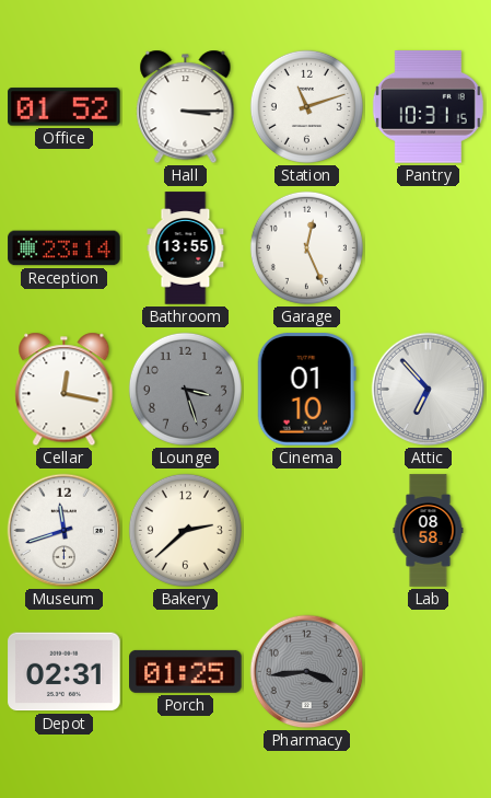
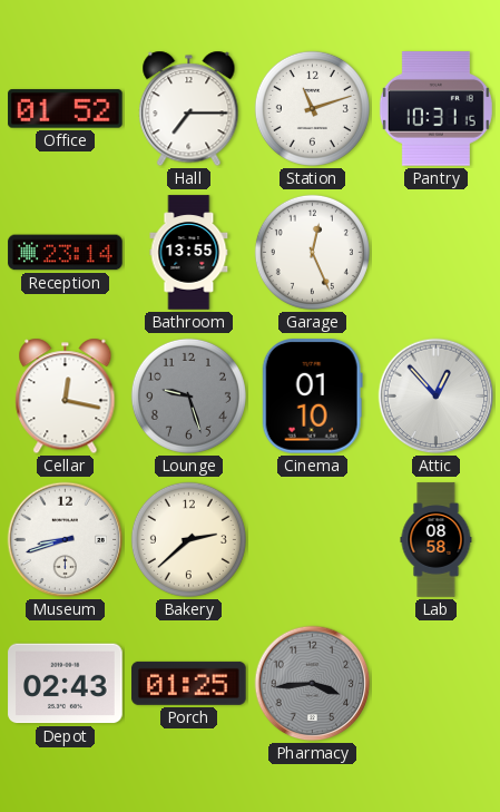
Hall: 3:15 -> 7:15 (189, 109)
Lounge: 3:27 -> 9:27 (188, 395)
Attic: 6:53 -> 12:53 (437, 397)
Museum: 11:42 -> 8:42 (66, 540)
Depot: 02:31 -> 02:43 (66, 684)
